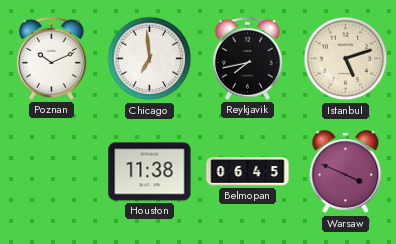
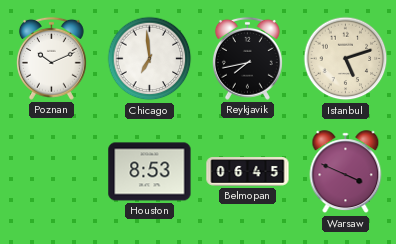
Houston: 11:38 -> 8:53 (150, 172)
